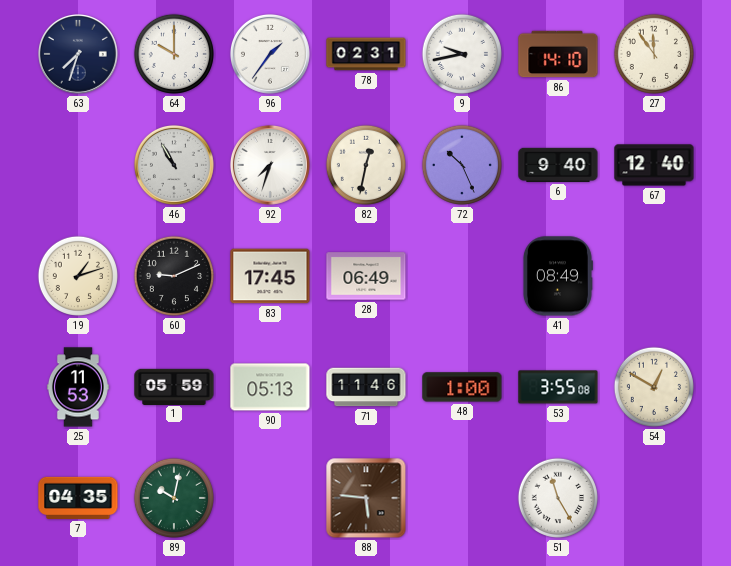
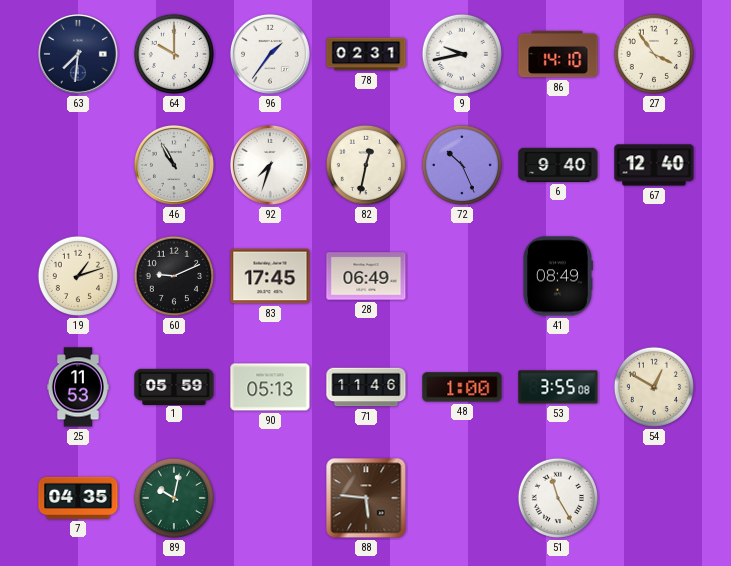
63: 7:33 -> 7:31 (78, 54)
27: 11:54 -> 3:54 (654, 54)
